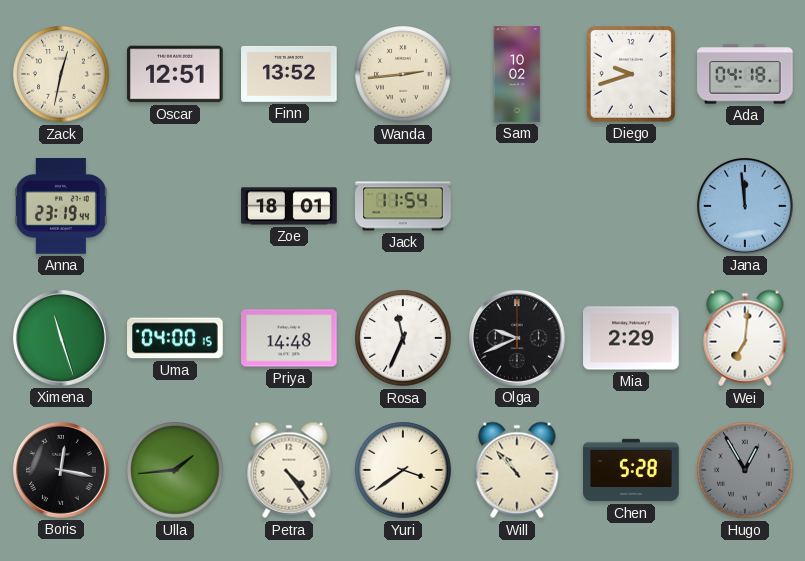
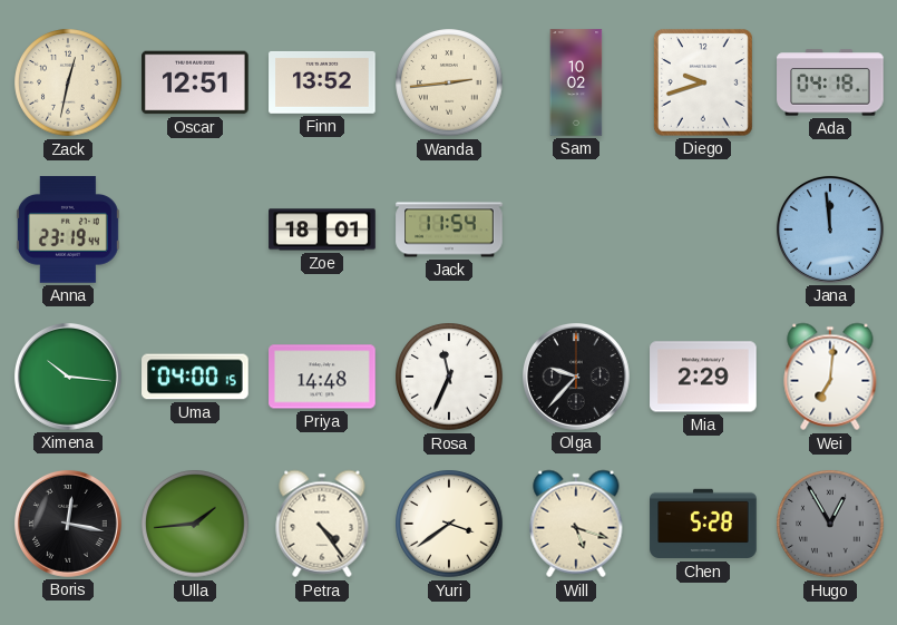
Ximena: 11:27 -> 10:16 (68, 377)
Olga: 9:41 -> 9:37 (576, 377)
Will: 10:53 -> 5:18 (576, 524)
